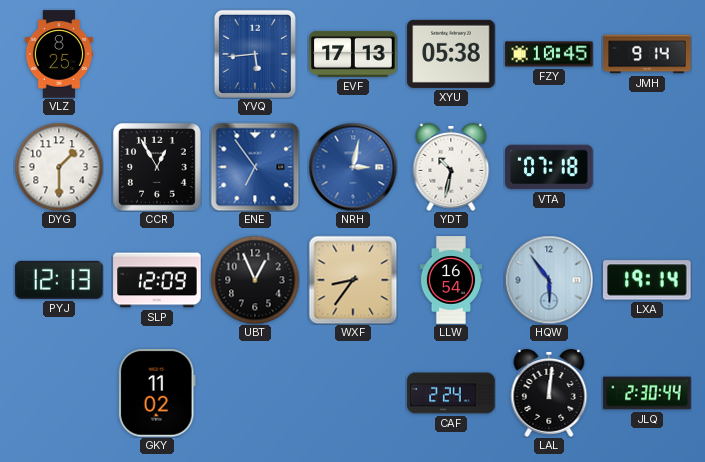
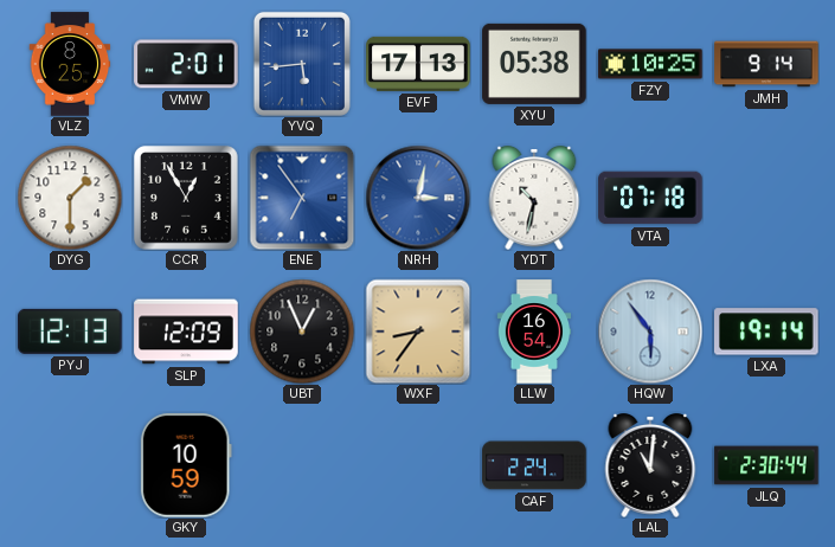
VMW: none -> 2:01 (186, 64)
FZY: 10:45 -> 10:25 (650, 64)
GKY: 11:02 -> 10:59 (186, 465)
LAL: 12:01 -> 11:01 (650, 466)
